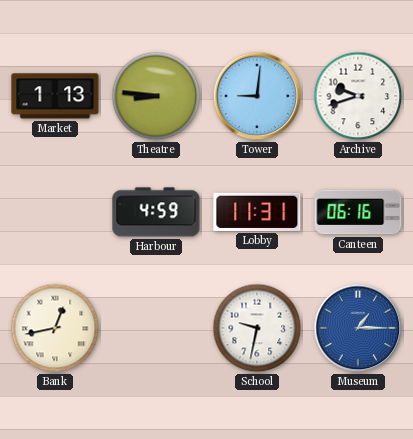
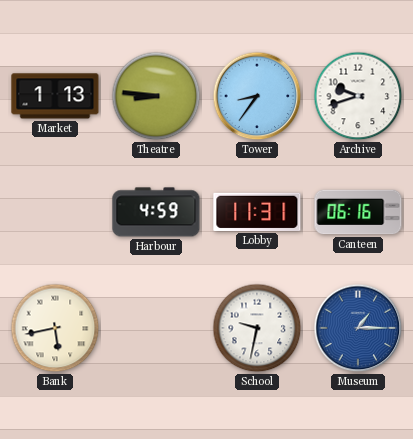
Tower: 9:01 -> 8:36 (257, 96)
Bank: 12:43 -> 5:43 (55, 328)
